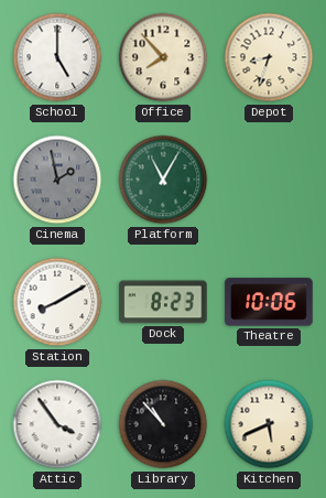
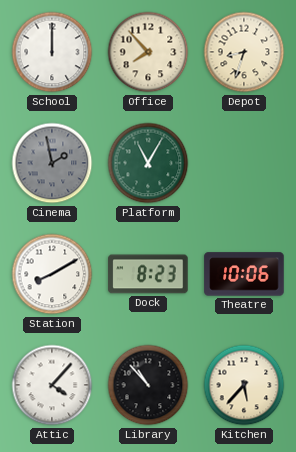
School: 5:00 -> 12:00 (52, 52)
Attic: 3:54 -> 4:07 (52, 385)
Kitchen: 5:41 -> 5:37 (244, 385)
